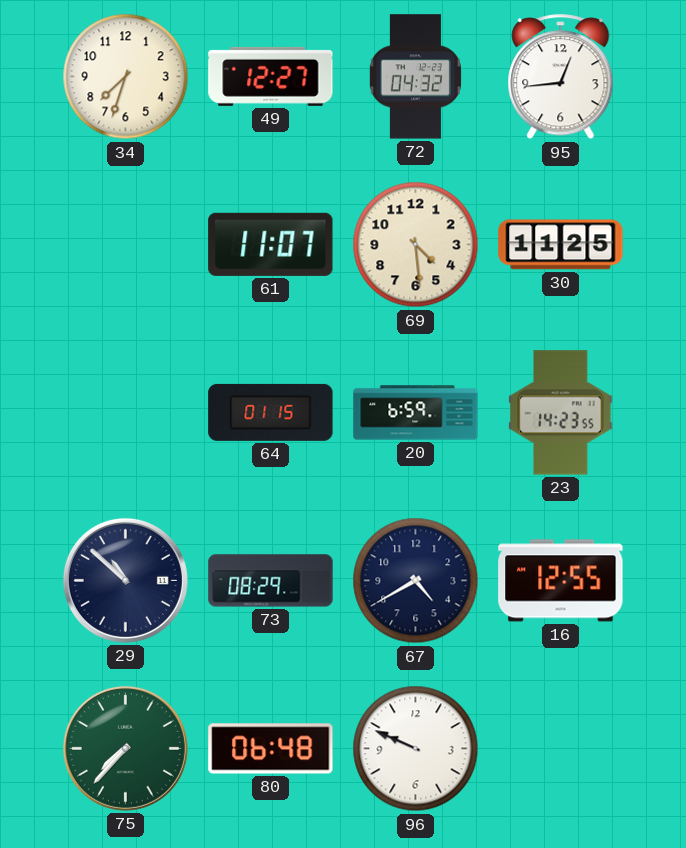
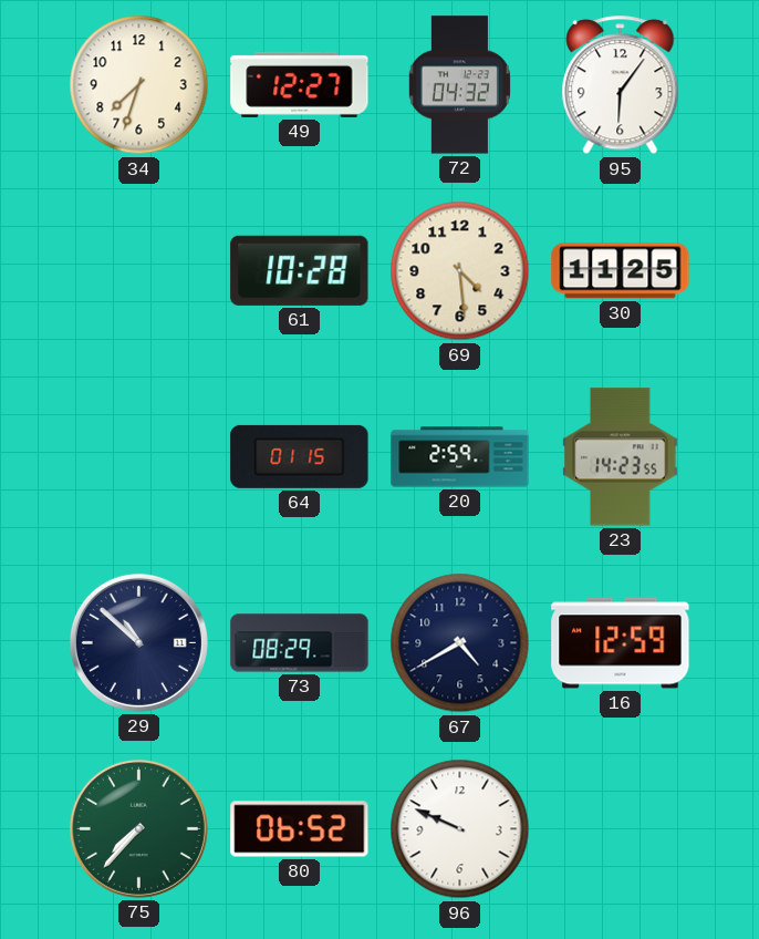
95: 12:44 -> 6:06 (621, 85)
61: 11:07 -> 10:28 (300, 270)
20: 6:59 -> 2:59 (460, 457)
16: 12:55 -> 12:59 (621, 643)
80: 06:48 -> 06:52 (300, 829)
